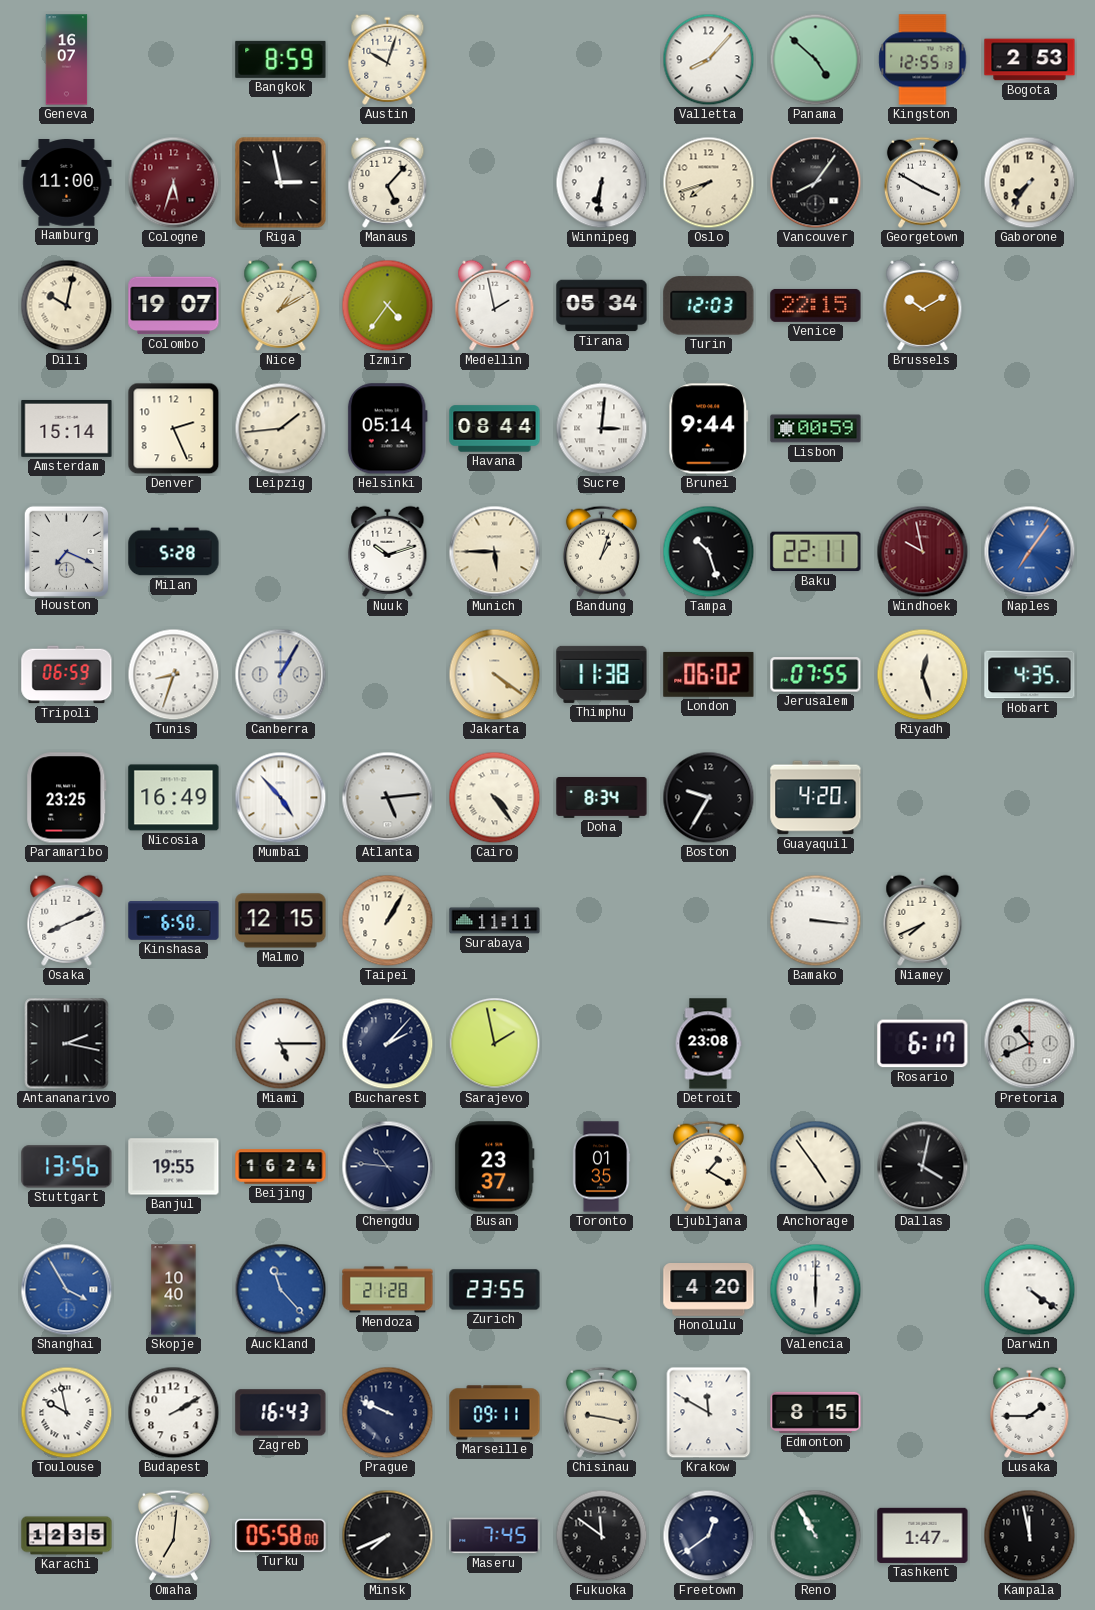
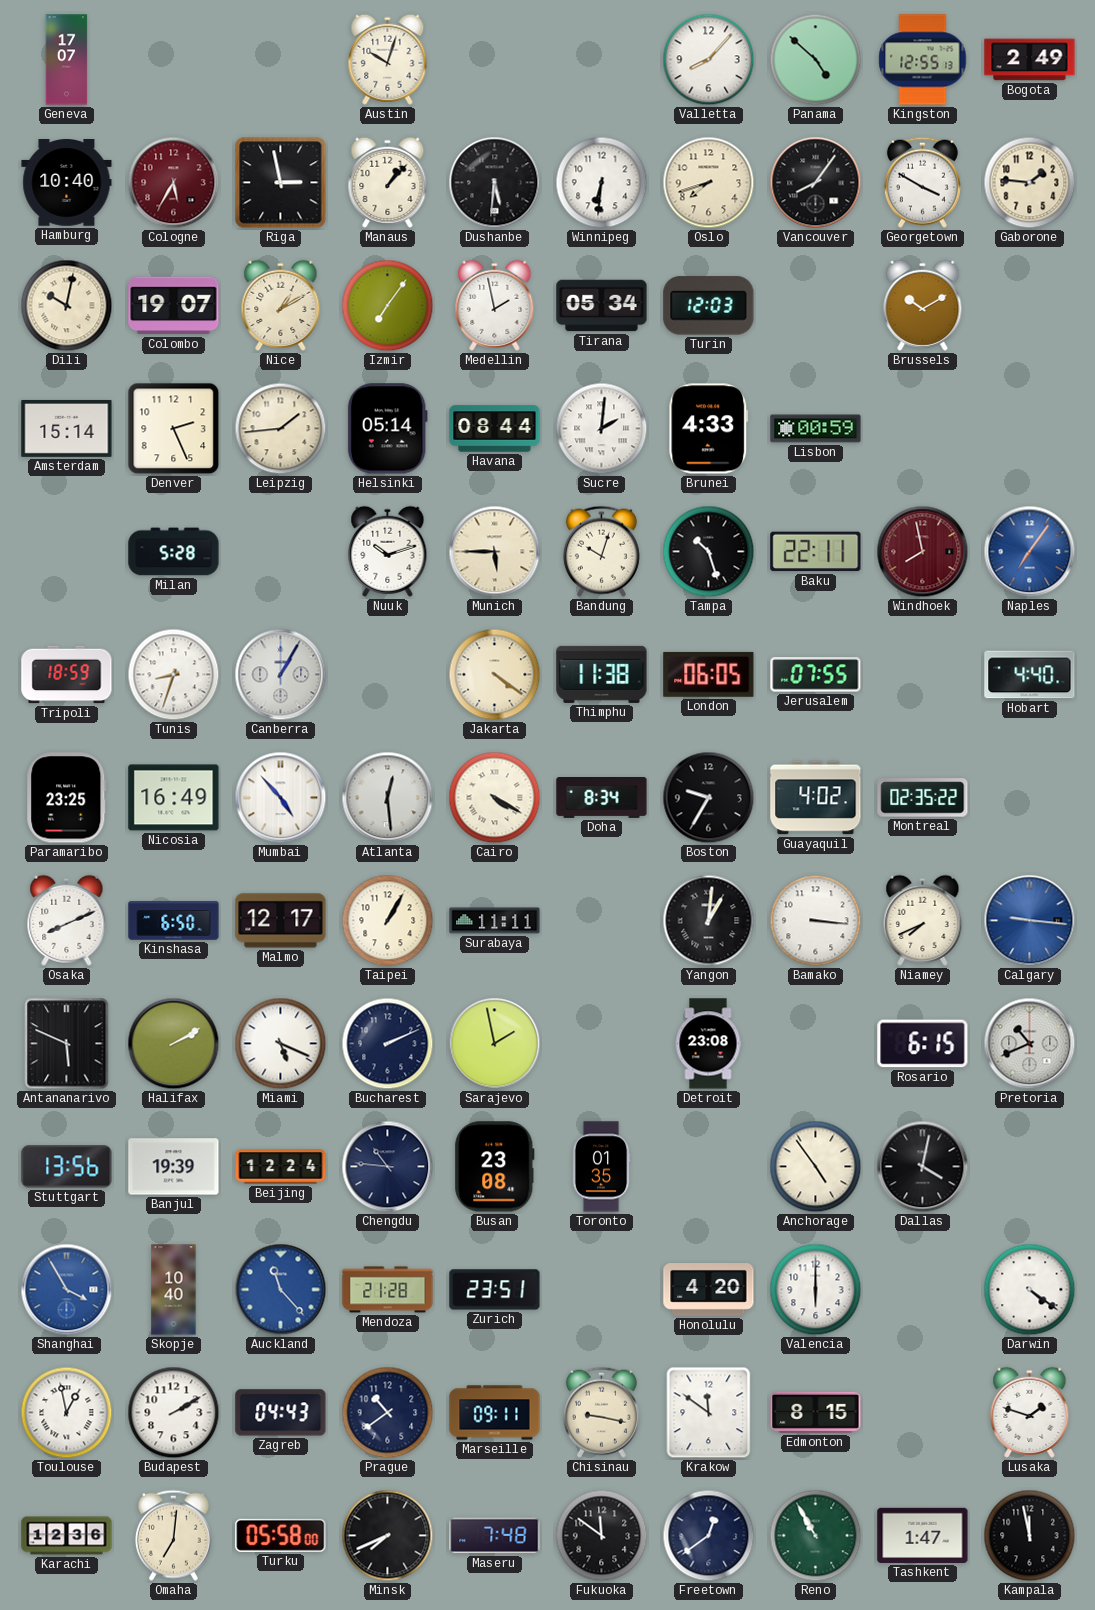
Geneva: 16:07 -> 17:07 (67, 60)
Bangkok: 8:59 -> none (281, 59)
Bogota: 2:53 -> 2:49 (1030, 60)
Hamburg: 11:00 -> 10:40 (67, 183)
Cologne: 5:33 -> 5:35 (174, 183)
Manaus: 5:07 -> 1:07 (388, 182)
Dushanbe: none -> 5:31 (495, 183)
Gaborone: 7:36 -> 1:46 (1030, 183)
Izmir: 4:36 -> 7:06 (388, 306)
Venice: 22:15 -> none (816, 305)
Sucre: 3:01 -> 2:01 (602, 429)
Brunei: 9:44 -> 4:33 (709, 429)
Houston: 7:19 -> none (66, 551)
Bandung: 1:03 -> 10:03 (601, 551)
Windhoek: 9:58 -> 7:58 (923, 552)
Tripoli: 06:59 -> 18:59 (67, 675)
London: 06:02 -> 06:05 (709, 674)
Riyadh: 12:27 -> none (923, 675)
Hobart: 4:35 -> 4:40 (1030, 675)
Atlanta: 5:14 -> 12:29 (388, 798)
Cairo: 4:24 -> 4:20 (495, 798)
Guayaquil: 4:20 -> 4:02 (816, 798)
Montreal: none -> 02:35 (923, 798)
Malmo: 12:15 -> 12:17 (281, 921)
Yangon: none -> 1:01 (709, 921)
Calgary: none -> 9:16 (1030, 921)
Antananarivo: 2:17 -> 5:49 (67, 1044)
Halifax: none -> 2:10 (174, 1044)
Miami: 5:15 -> 5:19 (281, 1044)
Bucharest: 2:07 -> 2:11 (388, 1044)
Rosario: 6:17 -> 6:15 (923, 1044)
Banjul: 19:55 -> 19:39 (174, 1167)
Beijing: 16:24 -> 12:24 (281, 1167)
Busan: 23:37 -> 23:08 (495, 1167)
Ljubljana: 1:20 -> none (708, 1166)
Zurich: 23:55 -> 23:51 (495, 1290)
Toulouse: 9:58 -> 12:58 (67, 1413)
Zagreb: 16:43 -> 04:43 (281, 1413)
Prague: 9:49 -> 10:39 (388, 1413)
Krakow: 11:50 -> 11:51 (709, 1413)
Lusaka: 1:45 -> 1:48 (1030, 1412)
Karachi: 12:35 -> 12:36 (67, 1536)
Maseru: 7:45 -> 7:48 (495, 1536)
